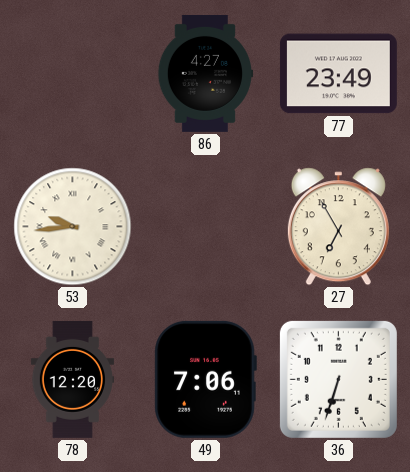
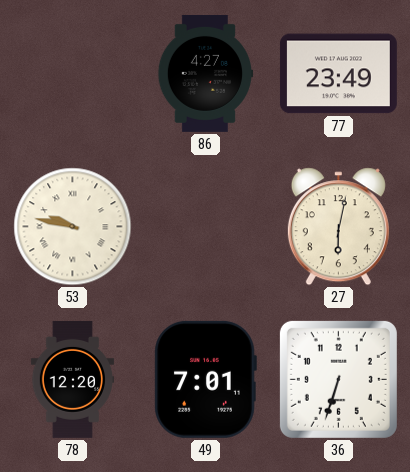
53: 9:44 -> 9:47 (73, 227)
27: 6:55 -> 6:02 (338, 227)
49: 7:06 -> 7:01 (205, 379)
